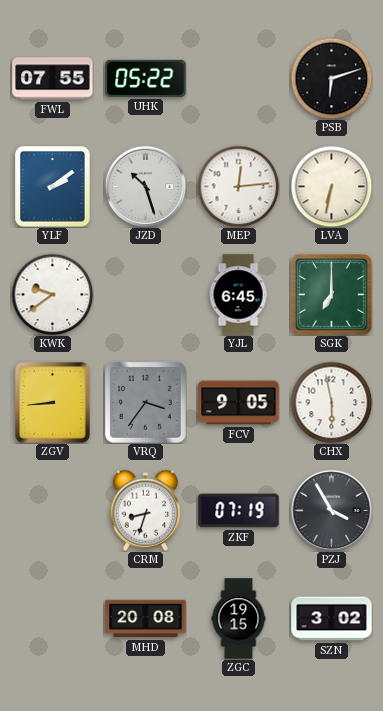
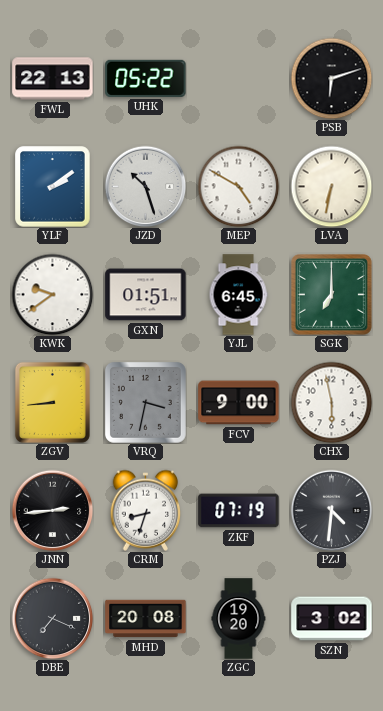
FWL: 07:55 -> 22:13 (53, 79)
MEP: 12:14 -> 4:50 (238, 186)
GXN: none -> 01:51 (146, 295)
VRQ: 3:36 -> 3:32 (146, 403)
FCV: 9:05 -> 9:00 (239, 403)
JNN: none -> 2:44 (52, 510)
PZJ: 3:55 -> 4:31 (331, 510)
DBE: none -> 7:19 (52, 618)
ZGC: 19:15 -> 19:20 (239, 619)
